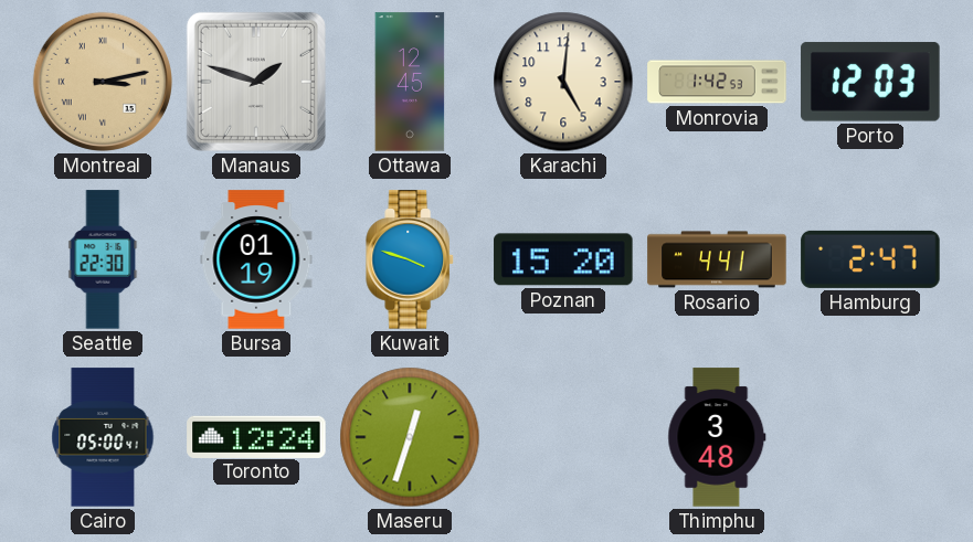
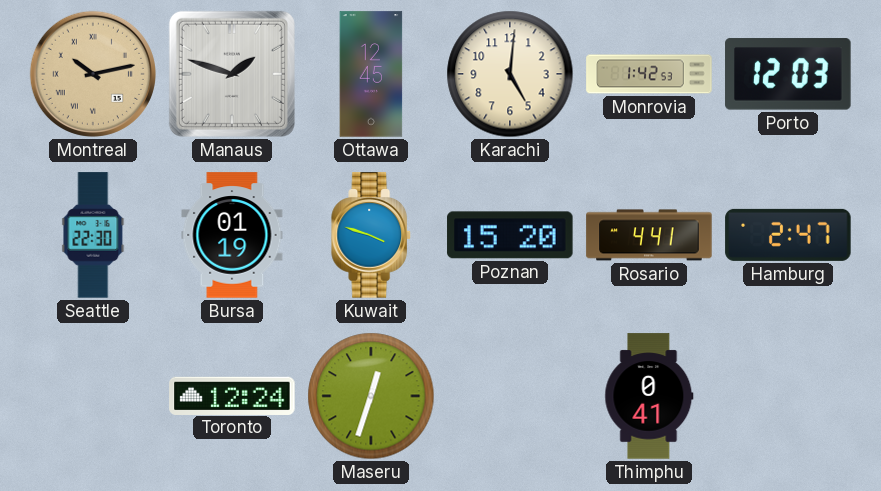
Montreal: 3:13 -> 10:13 (93, 74)
Cairo: 05:00 -> none (103, 437)
Thimphu: 3:48 -> 0:41 (649, 396)
